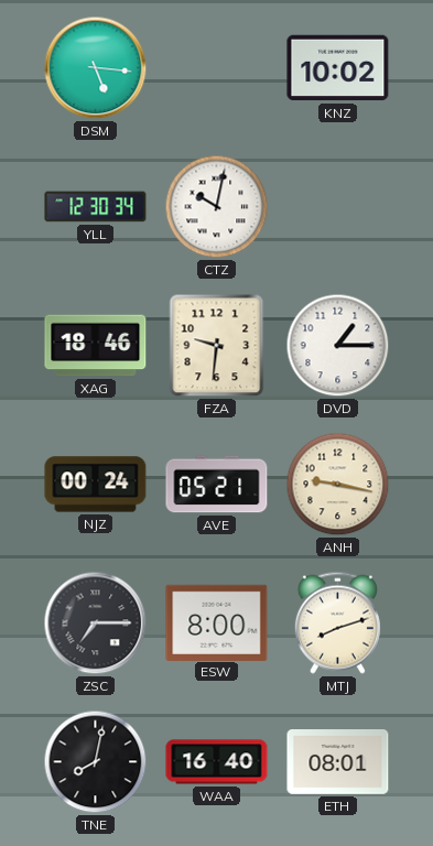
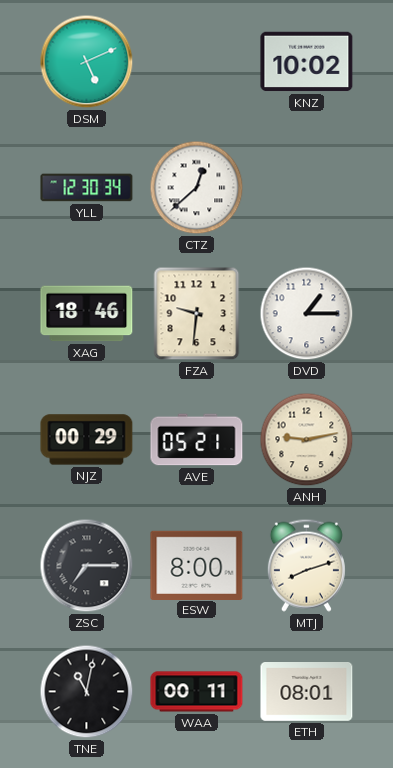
DSM: 5:16 -> 5:11 (87, 62)
CTZ: 10:02 -> 12:38 (197, 188)
NJZ: 00:24 -> 00:29 (87, 440)
ANH: 9:17 -> 9:13 (307, 440)
TNE: 8:02 -> 11:02 (87, 692)
WAA: 16:40 -> 00:11 (197, 692)
